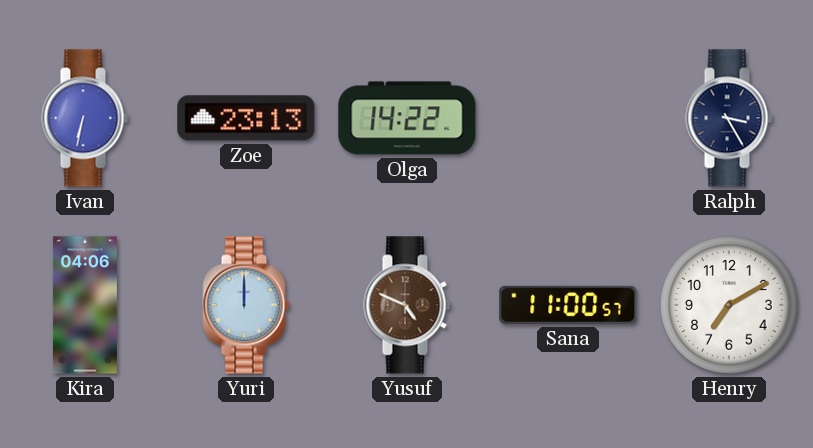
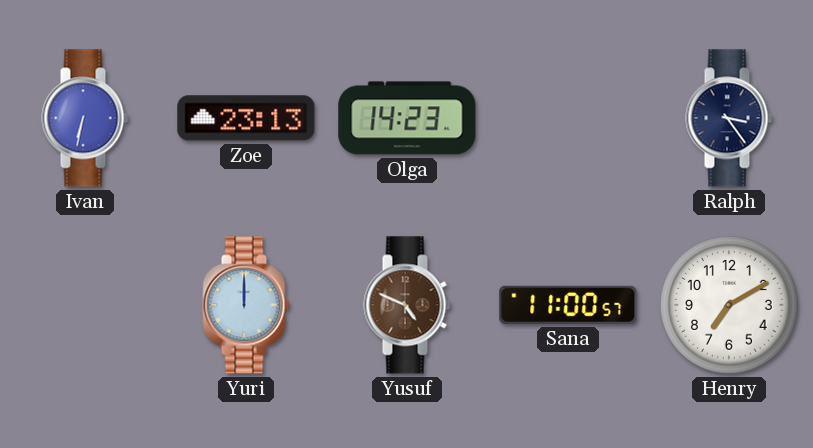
Olga: 14:22 -> 14:23 (407, 118)
Ralph: 3:25 -> 3:24 (729, 118)
Kira: 04:06 -> none (85, 305)
